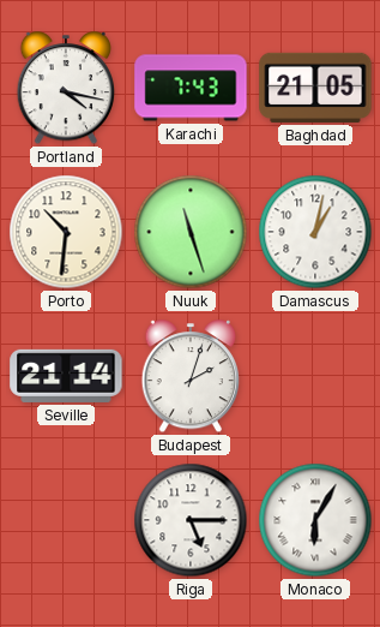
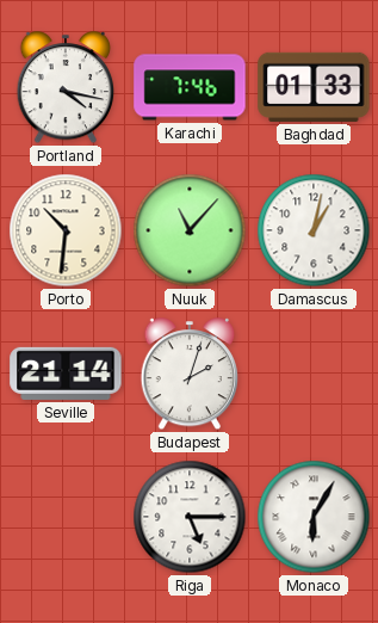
Karachi: 7:43 -> 7:46 (190, 87)
Baghdad: 21:05 -> 01:33 (314, 87)
Nuuk: 11:27 -> 11:07 (190, 230)
